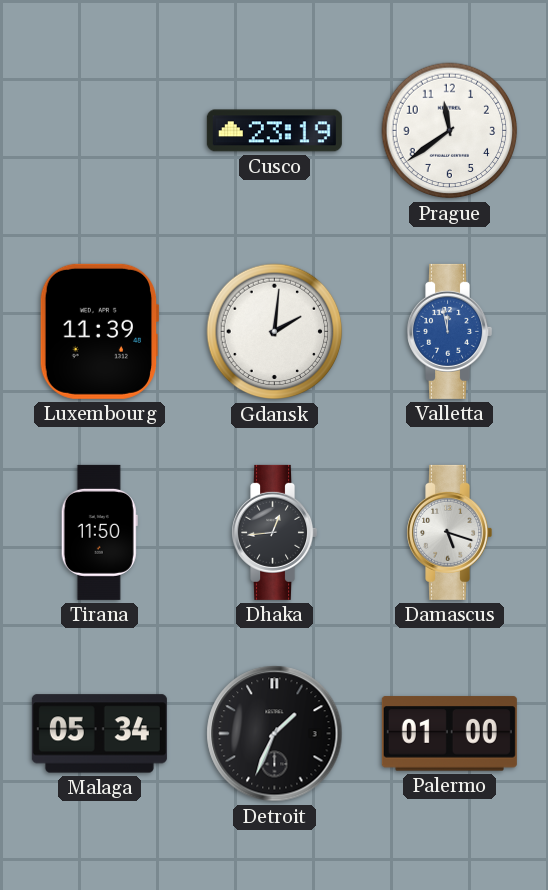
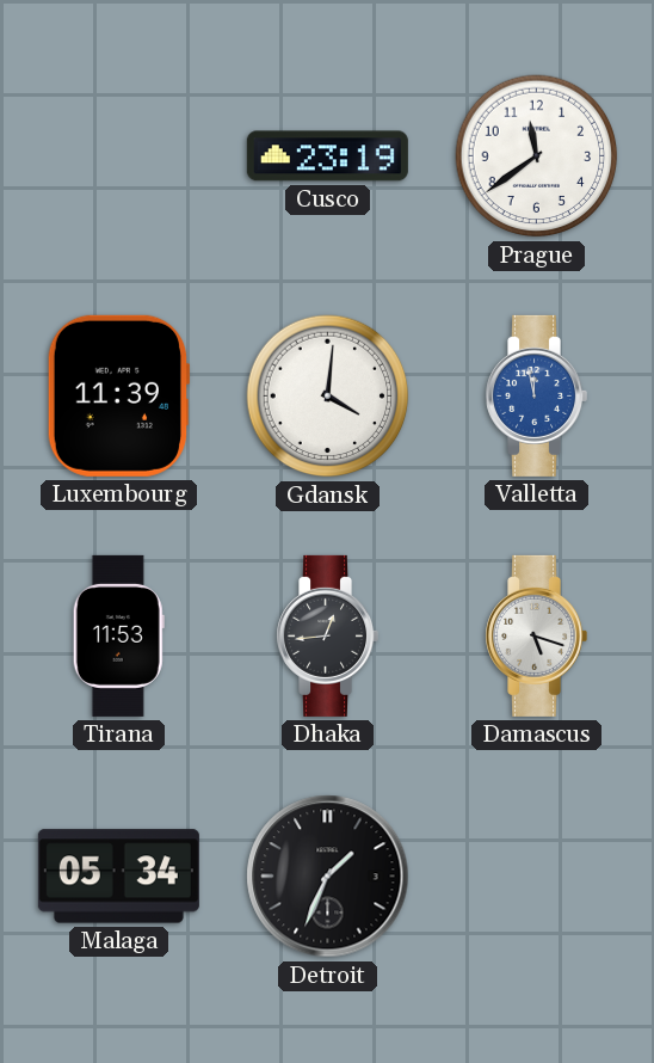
Gdansk: 2:01 -> 4:01 (328, 397)
Tirana: 11:50 -> 11:53 (118, 635)
Palermo: 01:00 -> none (449, 734)
